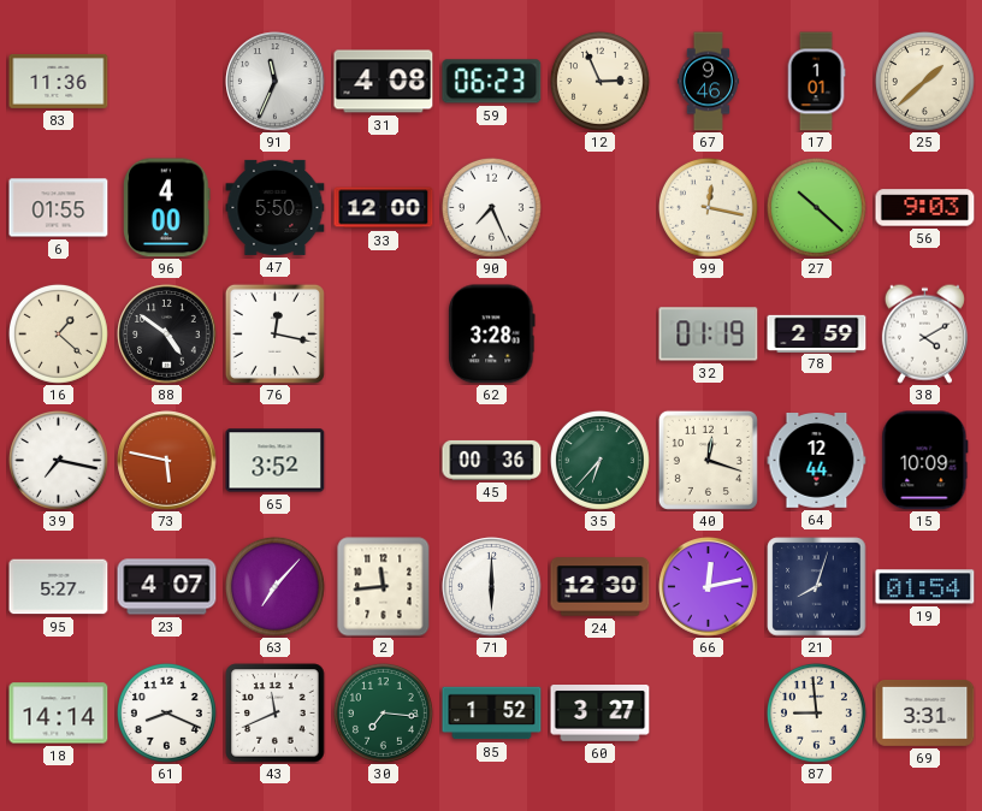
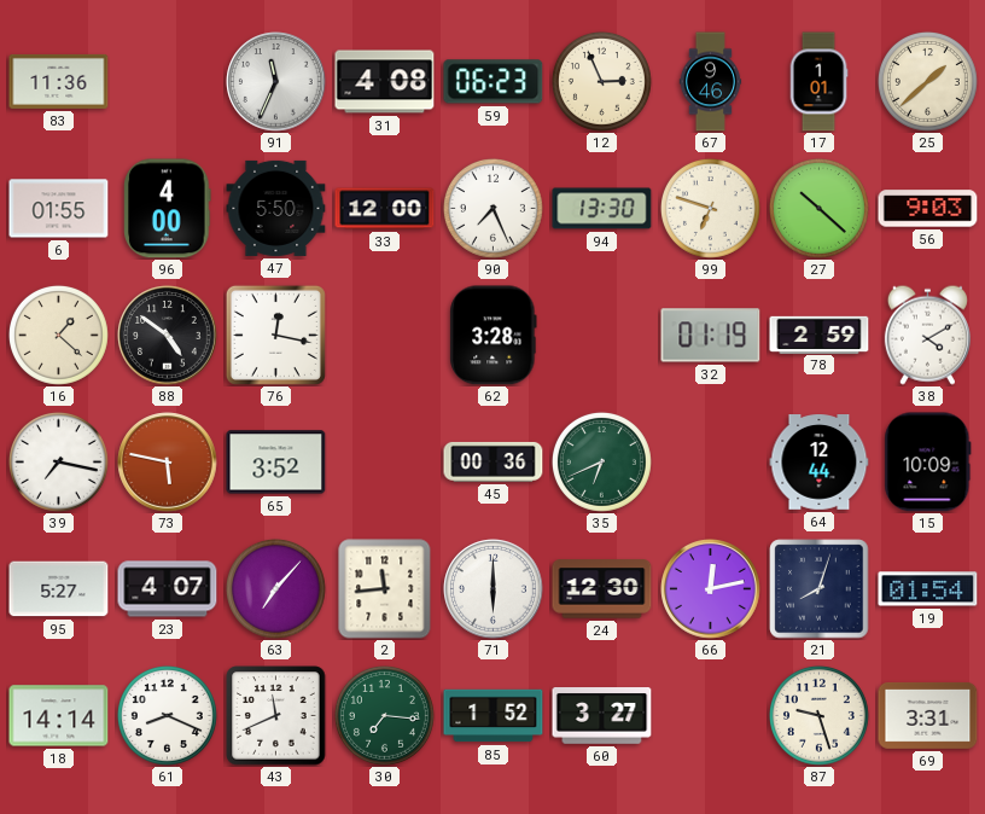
94: none -> 13:30 (602, 209)
99: 12:17 -> 6:48 (710, 208)
35: 6:37 -> 6:41 (601, 461)
40: 12:18 -> none (708, 460)
87: 8:59 -> 9:27 (818, 715)
